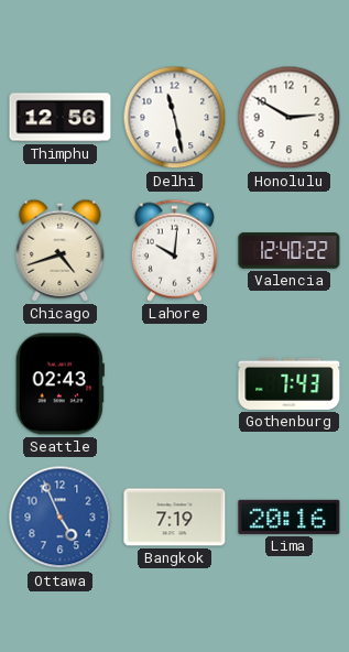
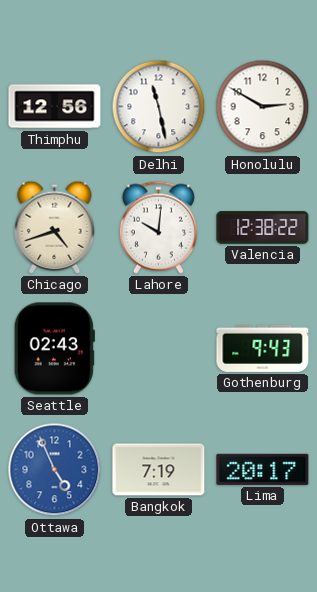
Valencia: 12:40 -> 12:38 (263, 228)
Gothenburg: 7:43 -> 9:43 (263, 348)
Lima: 20:16 -> 20:17 (263, 469)
